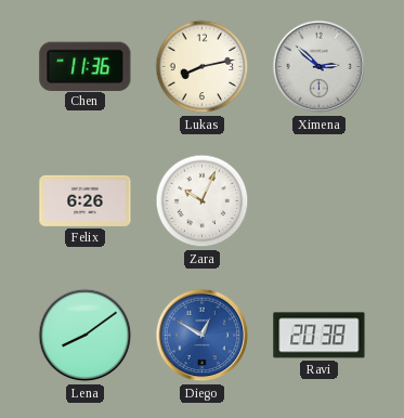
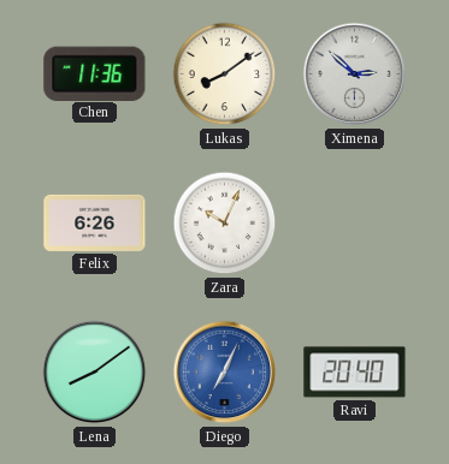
Lukas: 8:13 -> 8:09 (225, 75)
Diego: 12:50 -> 7:04 (225, 373)
Ravi: 20:38 -> 20:40 (355, 373)
